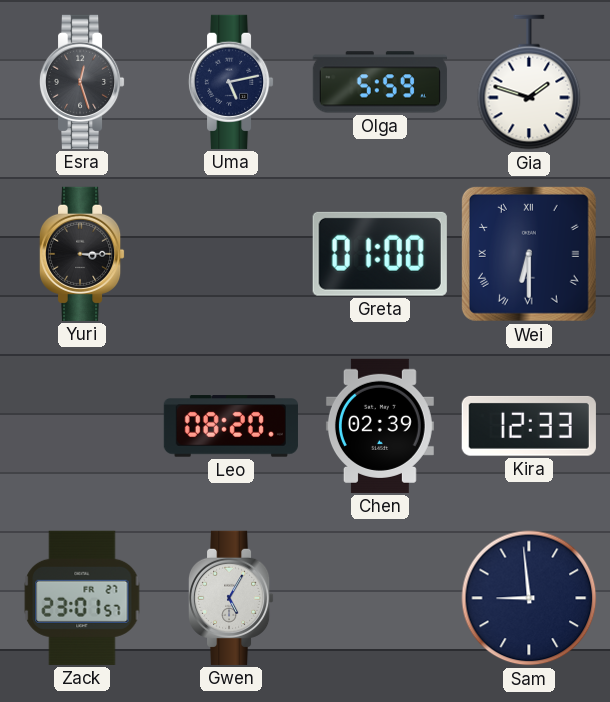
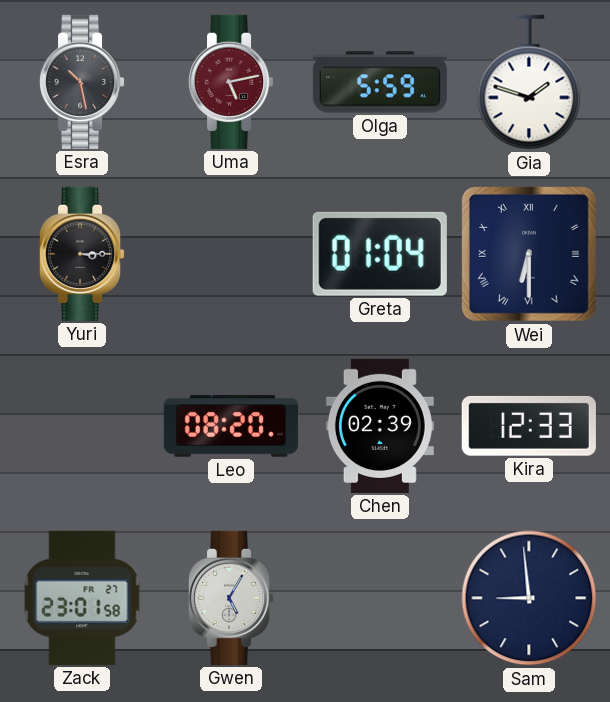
Esra: 12:27 -> 10:28 (82, 82)
Uma dial: navy -> burgundy (231, 82)
Greta: 01:00 -> 01:04 (380, 254)
Zack: 23:01:57 -> 23:01:58 (82, 598)
